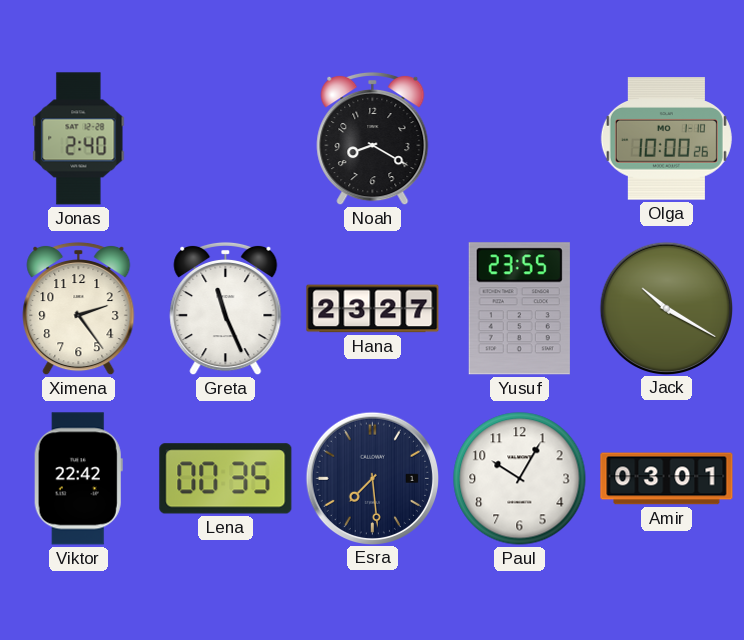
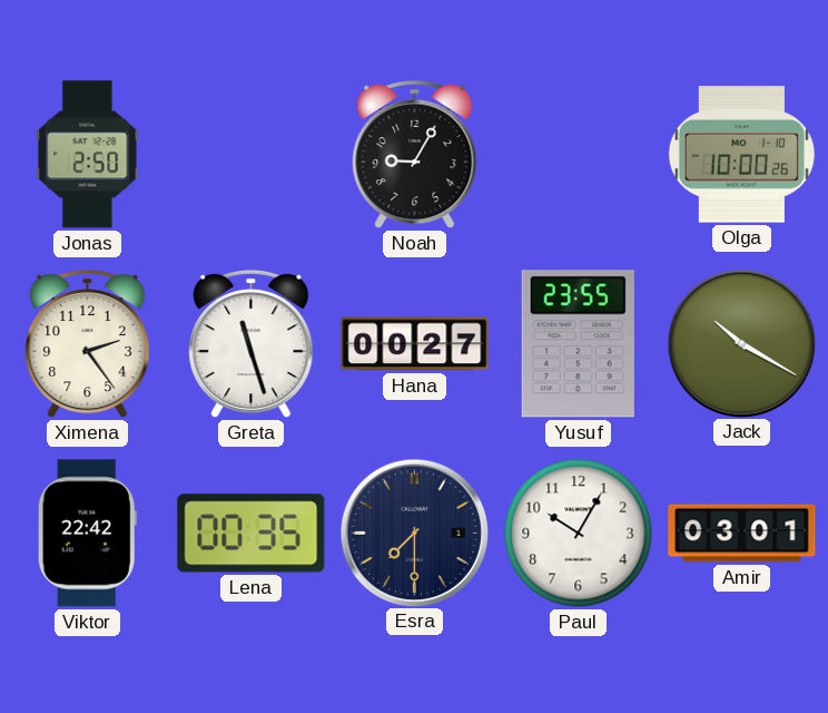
Jonas: 2:40 -> 2:50 (88, 155)
Noah: 8:20 -> 9:05 (415, 155)
Greta: 11:26 -> 11:27 (252, 344)
Hana: 23:27 -> 00:27 (415, 344)
Esra: 7:29 -> 7:30 (414, 533)
